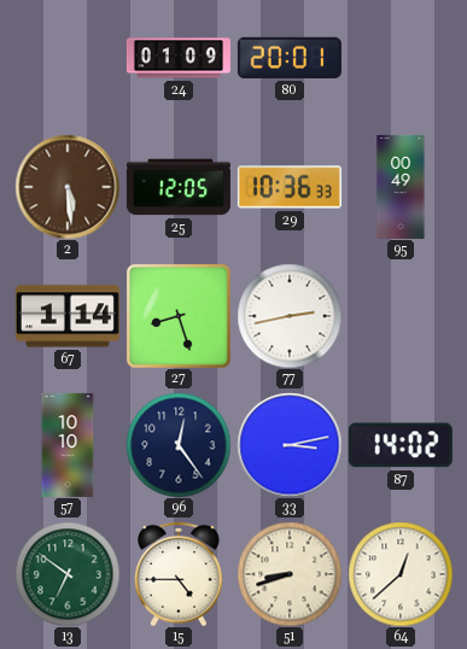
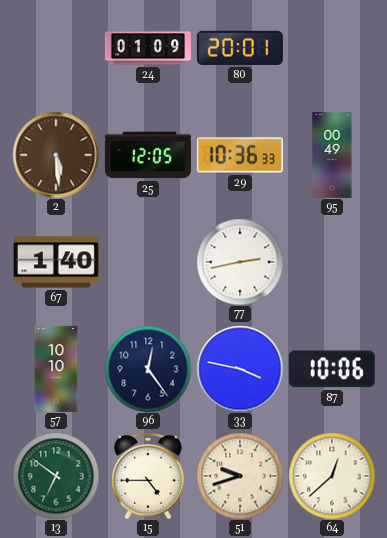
67: 1:14 -> 1:40 (56, 262)
27: 8:27 -> none (179, 316)
33: 3:13 -> 3:47 (240, 369)
87: 14:02 -> 10:06 (332, 369)
51: 8:42 -> 9:42 (240, 476)
